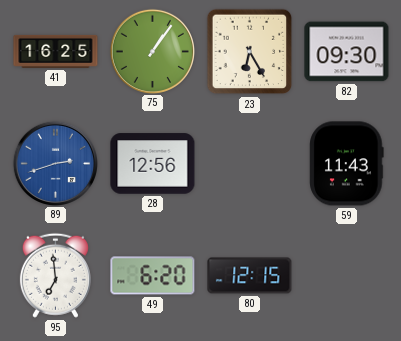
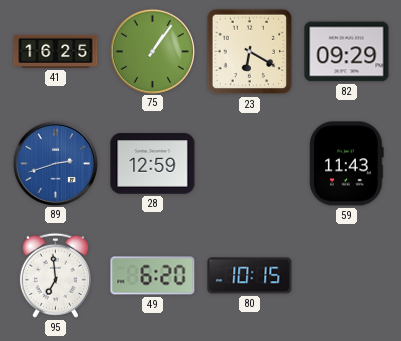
23: 6:25 -> 6:20 (250, 52)
82: 09:30 -> 09:29 (347, 52)
28: 12:56 -> 12:59 (153, 164)
80: 12:15 -> 10:15 (250, 276)
